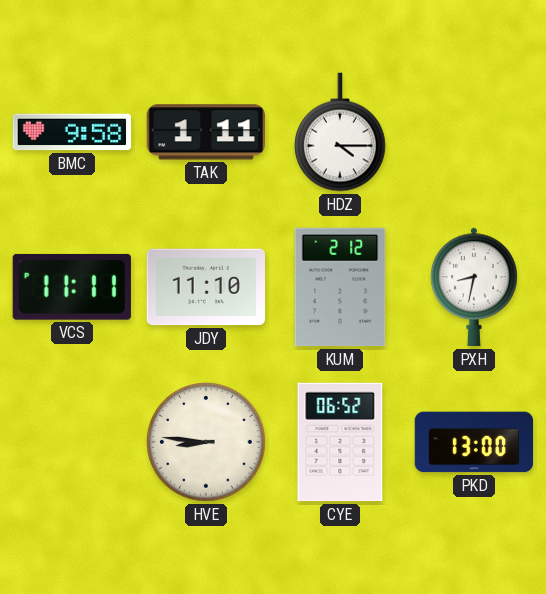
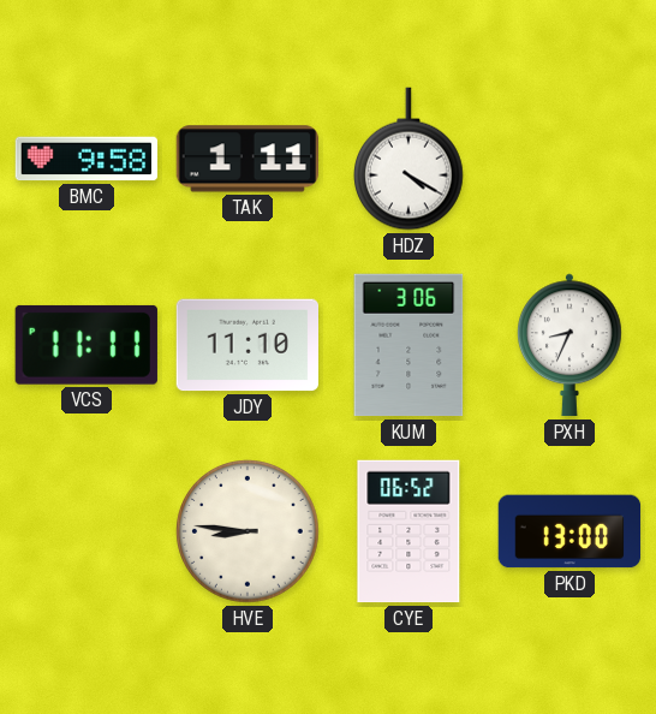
HDZ: 4:15 -> 4:20 (410, 159)
KUM: 2:12 -> 3:06 (408, 345)
PXH: 8:32 -> 8:34 (571, 345)
